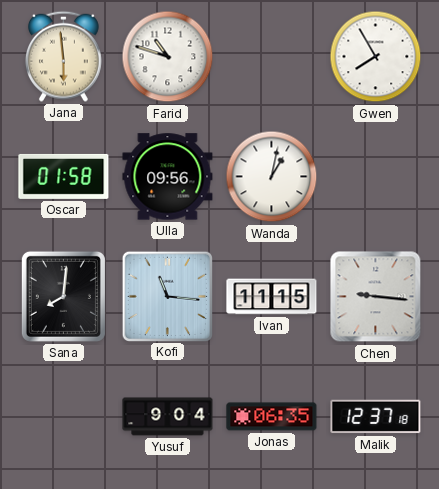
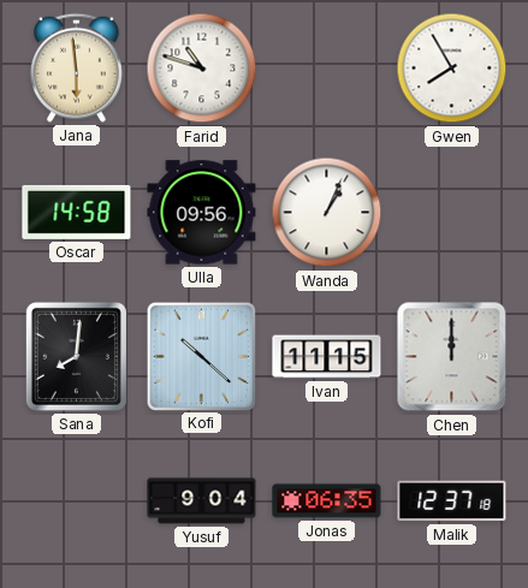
Oscar: 01:58 -> 14:58 (77, 212)
Wanda: 1:02 -> 1:04 (327, 213)
Kofi: 11:16 -> 10:22 (201, 356)
Chen: 9:16 -> 12:00 (452, 357)
